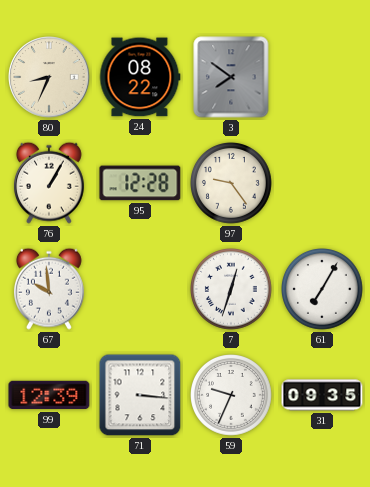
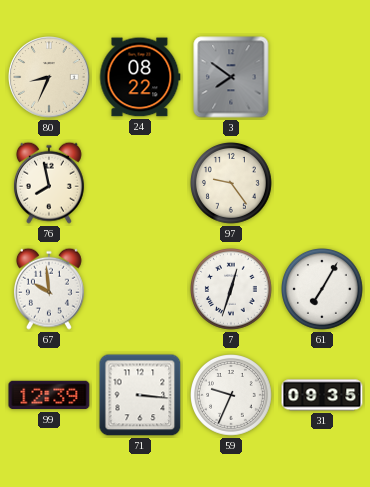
76: 1:05 -> 7:58 (49, 183)
95: 12:28 -> none (140, 183)
